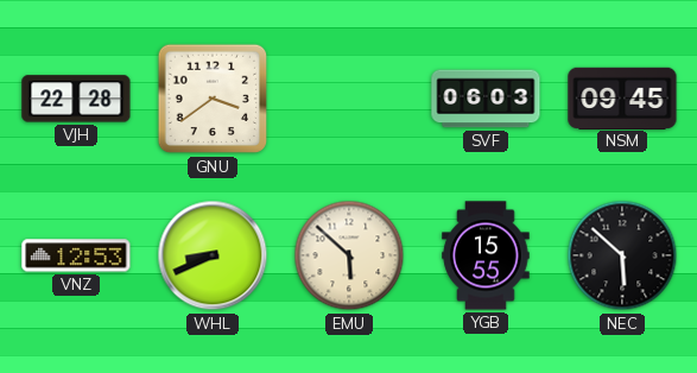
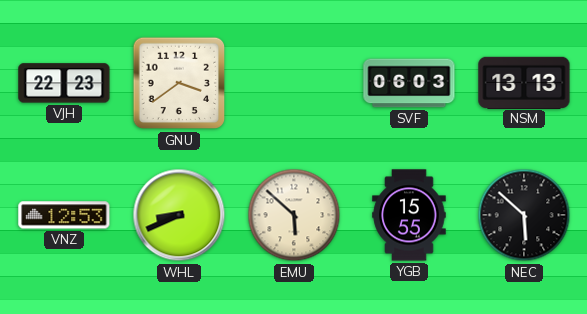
VJH: 22:28 -> 22:23 (64, 83)
NSM: 09:45 -> 13:13 (524, 82)
